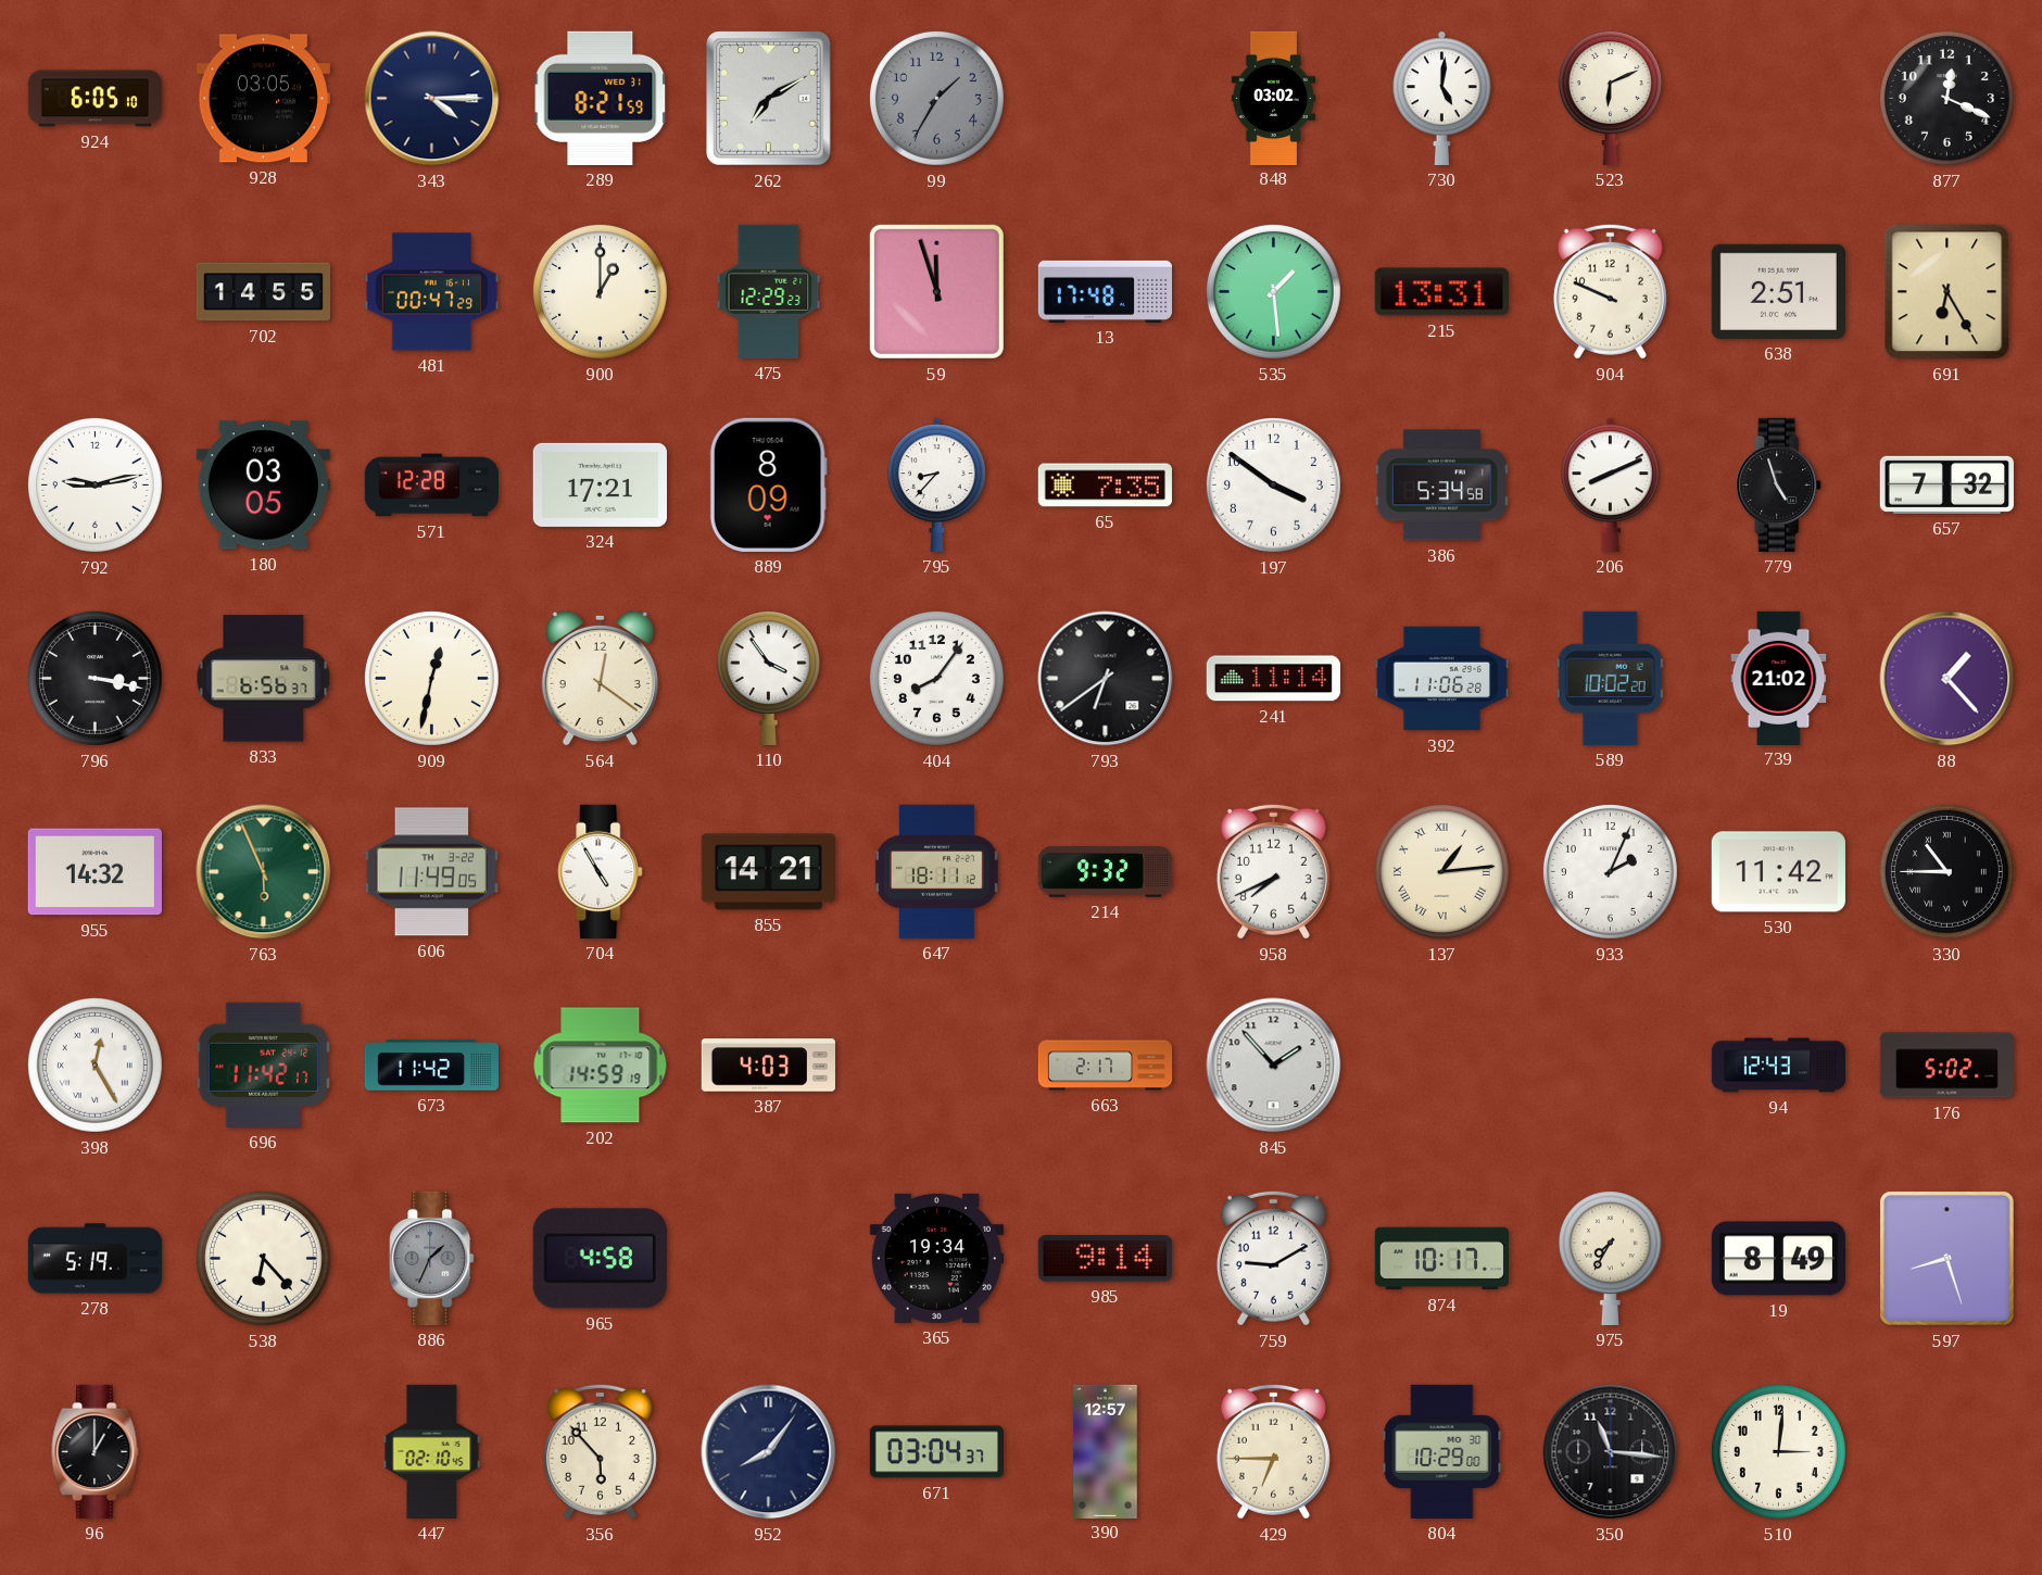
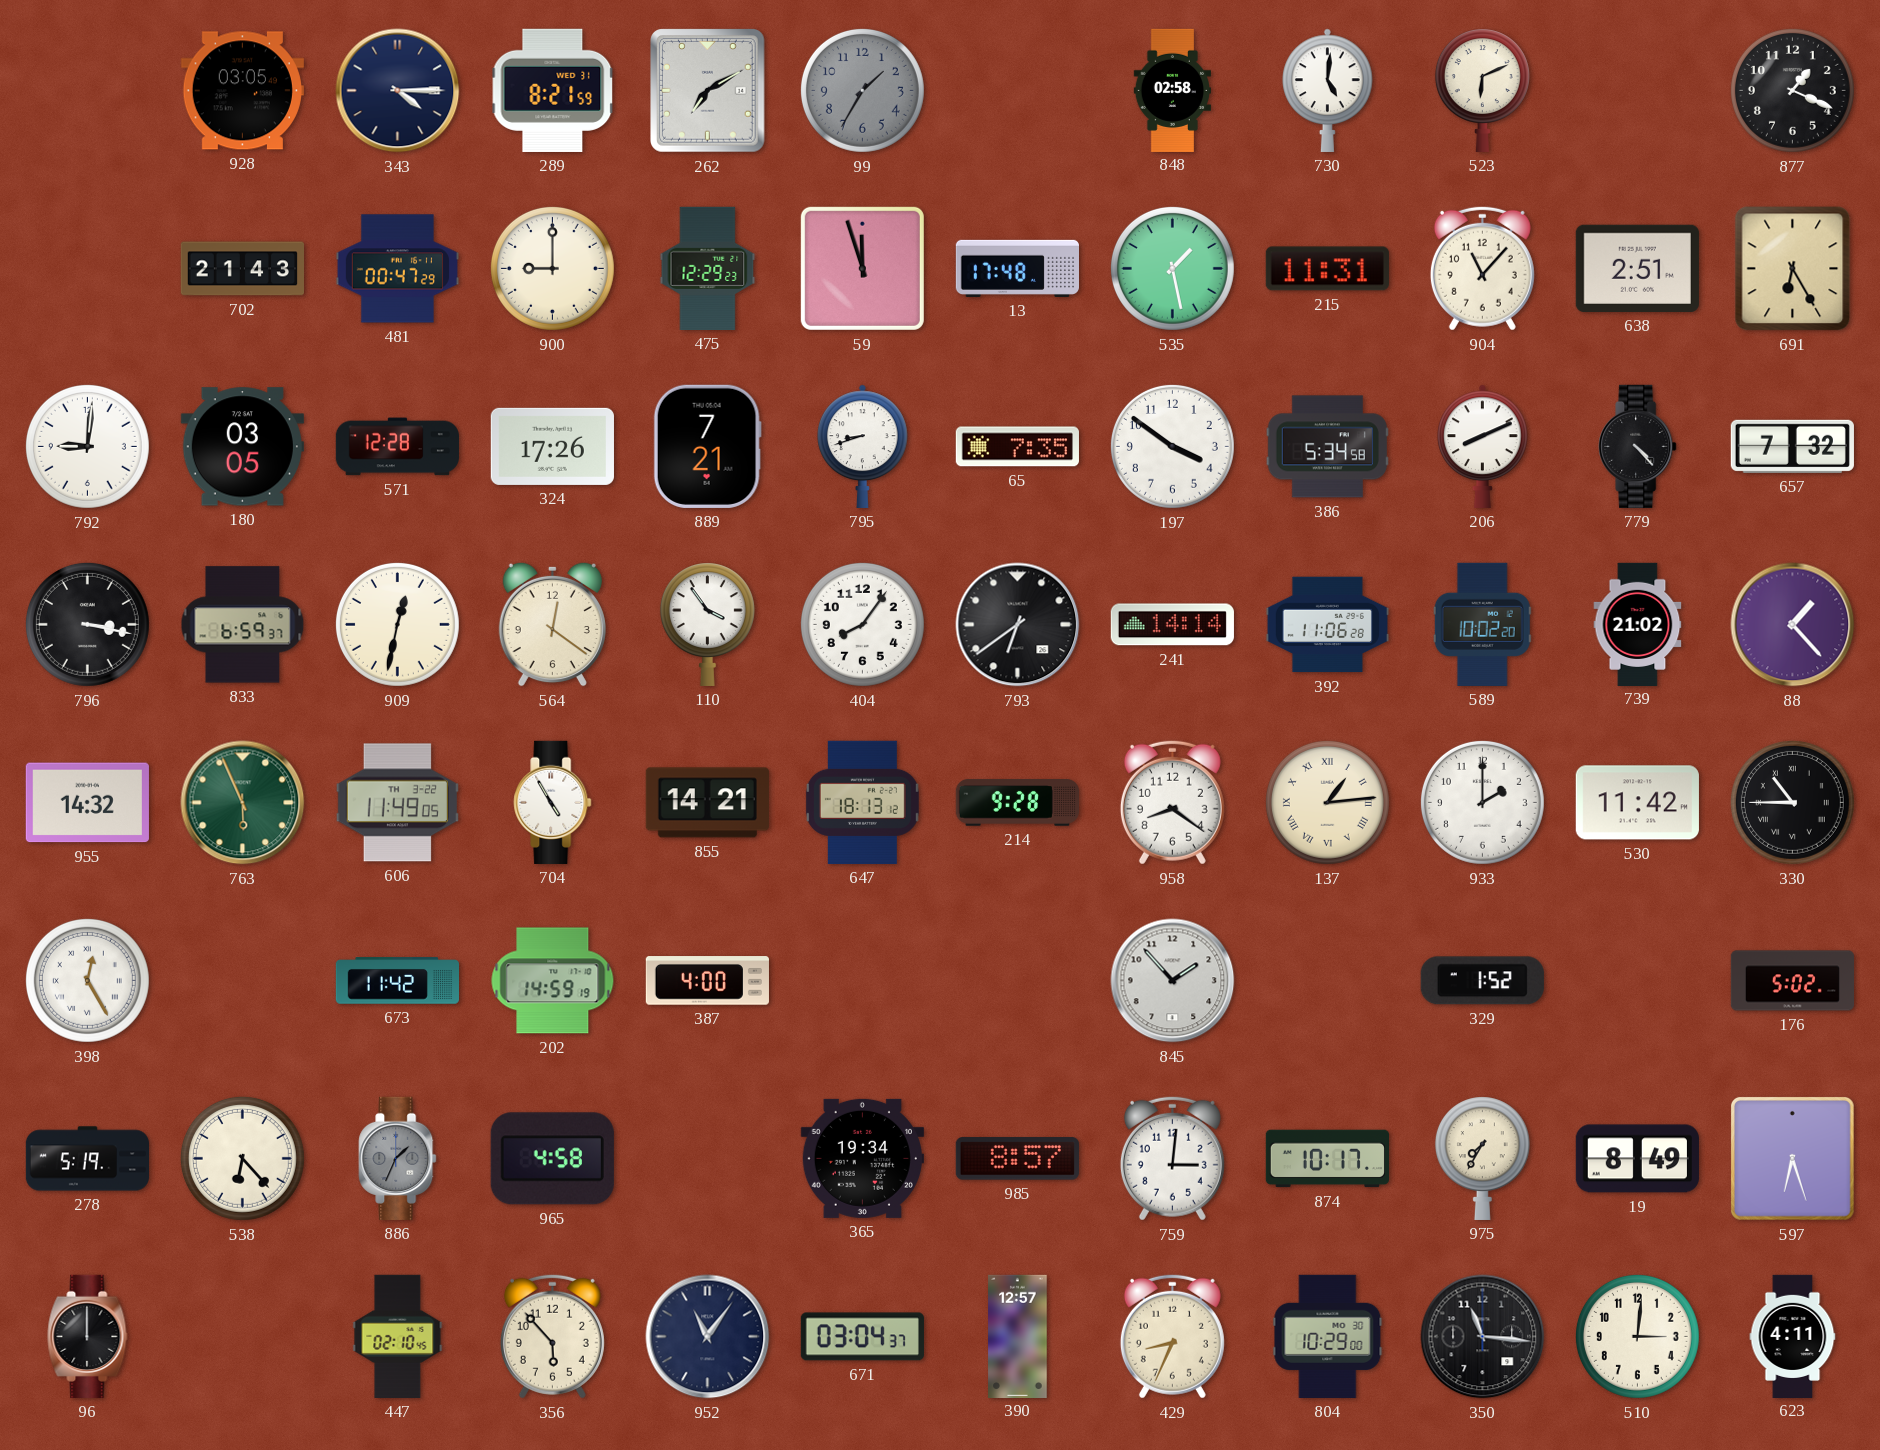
924: 6:05 -> none (94, 99)
848: 03:02 -> 02:58 (1172, 90)
877: 12:19 -> 1:19 (1792, 90)
702: 14:55 -> 21:43 (242, 269)
900: 1:00 -> 9:00 (552, 268)
535: 1:29 -> 1:28 (1172, 268)
215: 13:31 -> 11:31 (1327, 269)
904: 9:49 -> 11:07 (1482, 268)
792: 9:13 -> 9:01 (87, 446)
324: 17:21 -> 17:26 (552, 446)
889: 8:09 -> 7:21 (707, 446)
795: 8:37 -> 8:42 (863, 446)
779: 4:57 -> 4:23 (1638, 446)
833: 6:56 -> 6:59 (243, 625)
241: 11:14 -> 14:14 (1172, 625)
647: 18:11 -> 18:13 (862, 802)
214: 9:32 -> 9:28 (1017, 803)
958: 7:41 -> 8:21 (1172, 802)
933: 2:04 -> 2:00 (1482, 802)
696: 11:42 -> none (263, 1064)
387: 4:03 -> 4:00 (707, 981)
663: 2:17 -> none (1106, 1066)
329: none -> 1:52 (1482, 981)
94: 12:43 -> none (1778, 1066)
985: 9:14 -> 8:57 (1017, 1159)
759: 9:10 -> 3:01 (1172, 1158)
597: 8:27 -> 6:27 (1792, 1158)
96: 1:00 -> 12:00 (88, 1336)
952: 8:06 -> 11:06 (708, 1337)
429: 6:45 -> 8:34 (1172, 1336)
623: none -> 4:11 (1793, 1336)
